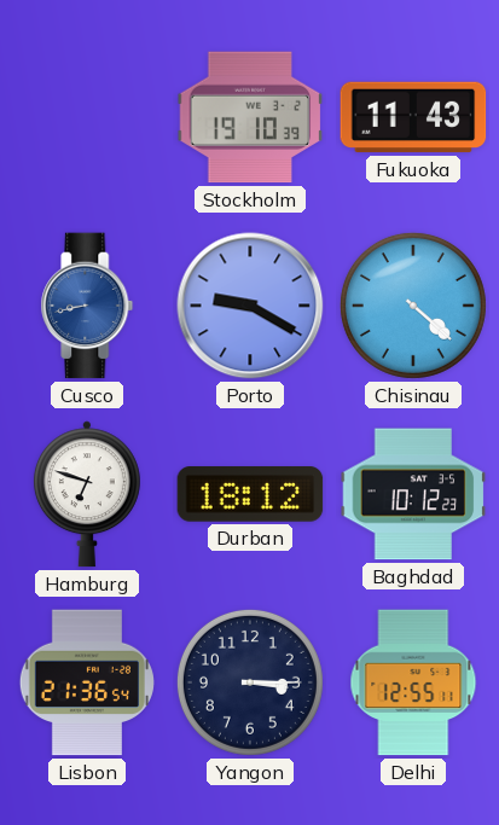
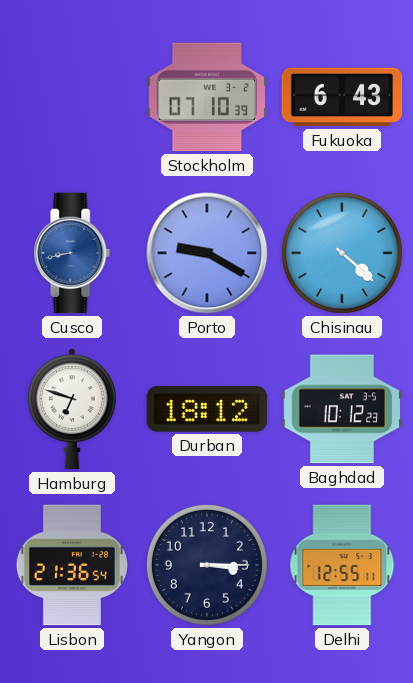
Stockholm: 19:10 -> 07:10 (207, 97)
Fukuoka: 11:43 -> 6:43 (342, 97)
